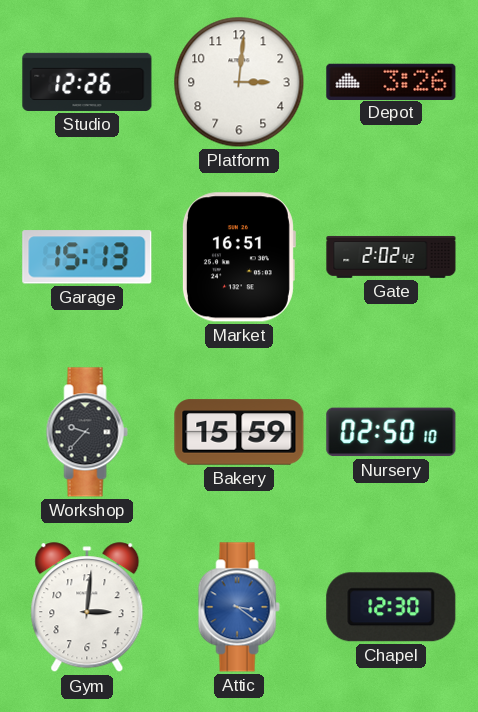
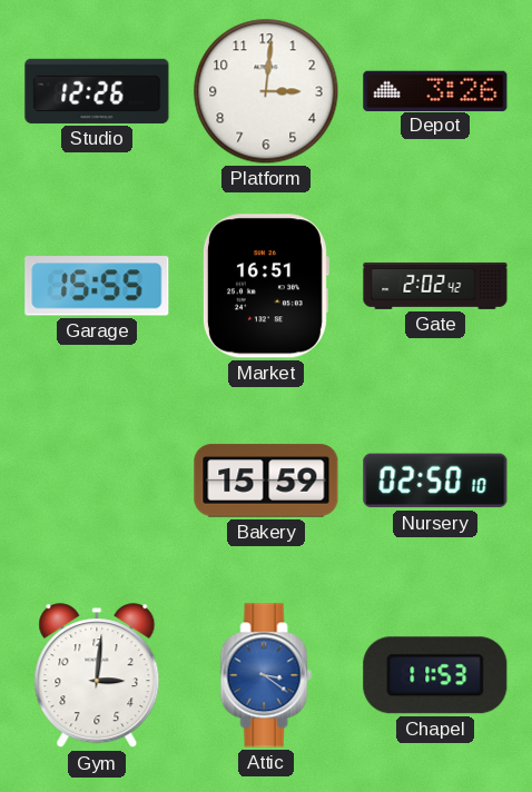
Garage: 15:13 -> 15:55 (97, 286)
Workshop: 9:37 -> none (87, 432)
Chapel: 12:30 -> 11:53 (435, 675)
